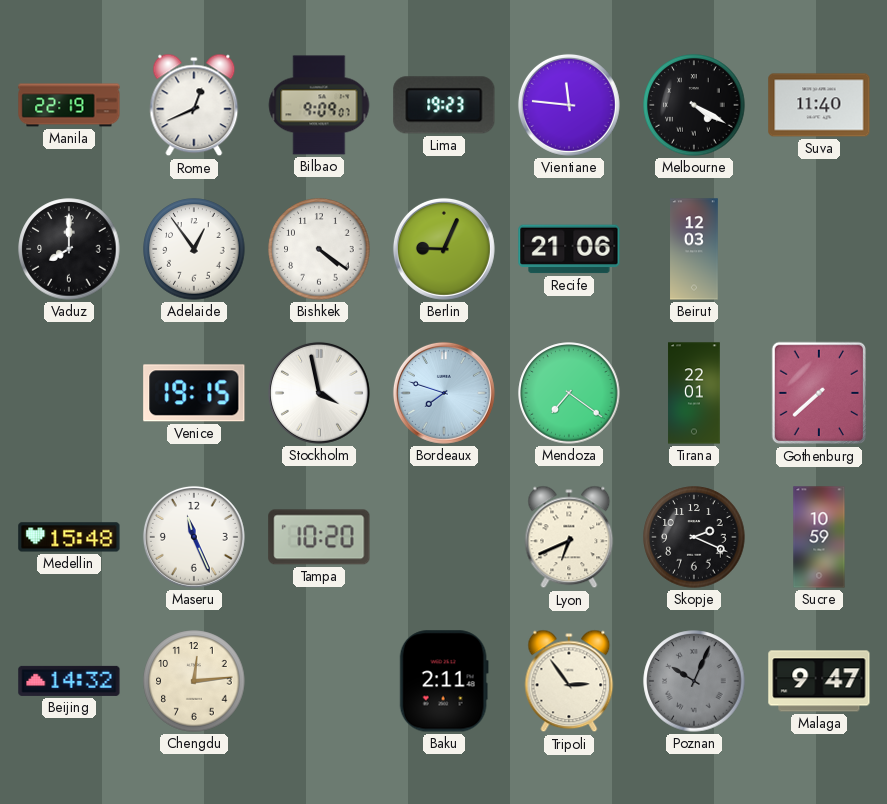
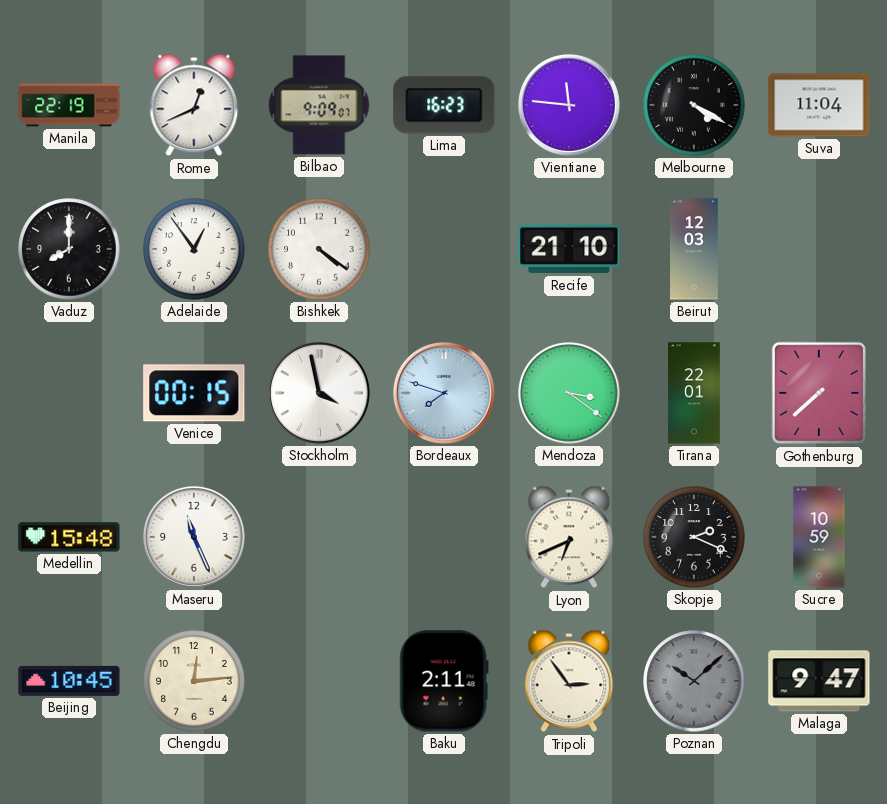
Lima: 19:23 -> 16:23 (444, 105)
Suva: 11:40 -> 11:04 (819, 105)
Berlin: 9:04 -> none (444, 249)
Recife: 21:06 -> 21:10 (569, 249)
Venice: 19:15 -> 00:15 (194, 393)
Mendoza: 7:21 -> 3:21 (569, 393)
Tampa: 10:20 -> none (319, 537)
Beijing: 14:32 -> 10:45 (69, 681)
Poznan: 10:04 -> 10:08 (694, 681)
